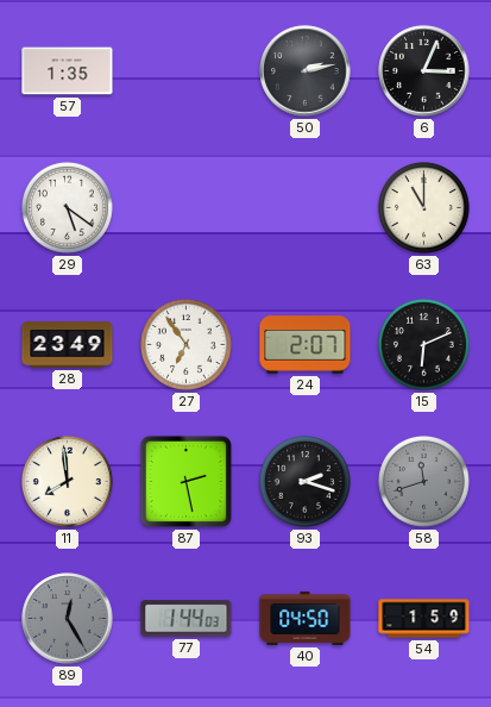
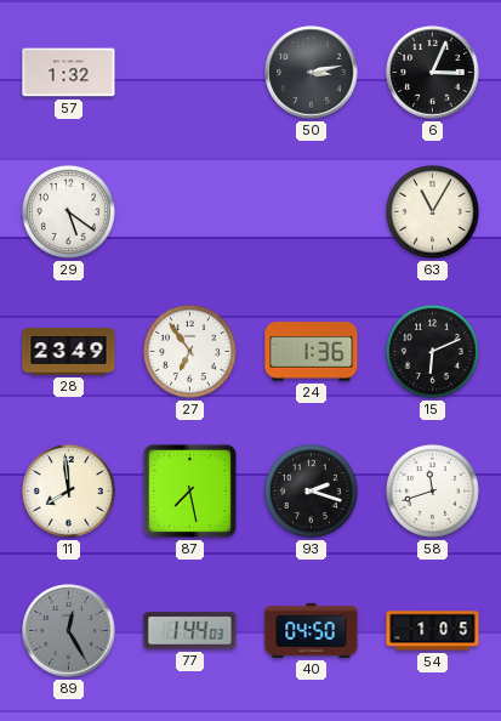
57: 1:35 -> 1:32 (69, 73)
50: 2:13 -> 3:13 (312, 73)
63: 11:00 -> 11:05 (432, 211)
24: 2:07 -> 1:36 (312, 352)
87: 2:28 -> 7:28 (189, 490)
58 dial: grey -> white (432, 490)
54: 1:59 -> 1:05 (433, 631)
